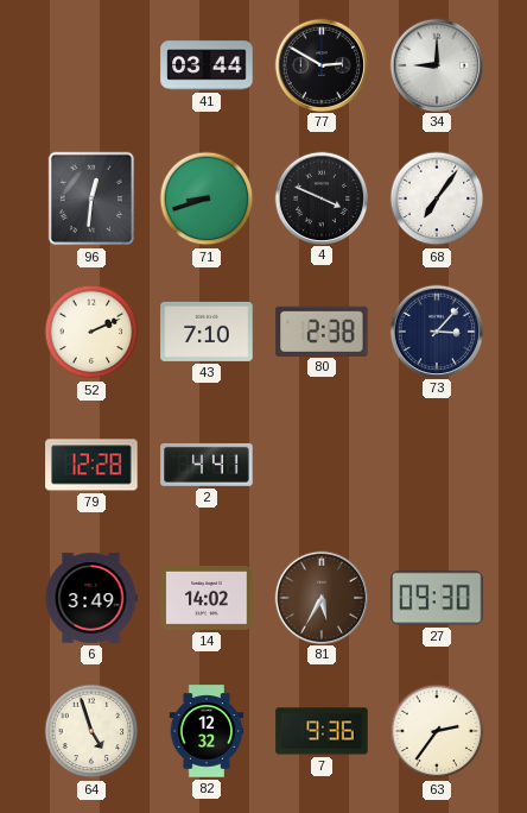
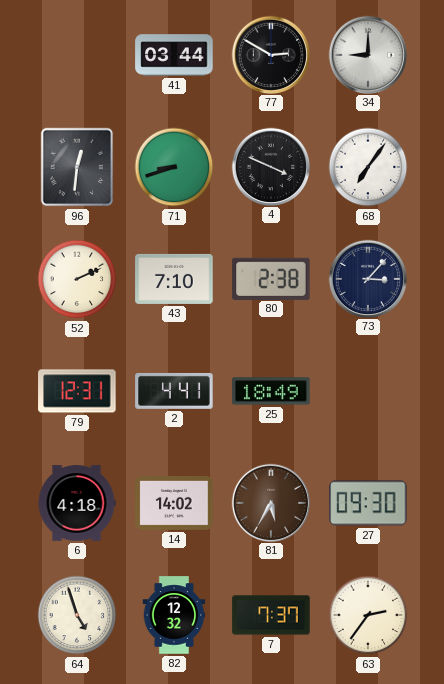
79: 12:28 -> 12:31 (77, 391)
25: none -> 18:49 (271, 391)
6: 3:49 -> 4:18 (77, 503)
7: 9:36 -> 7:37 (271, 615)
